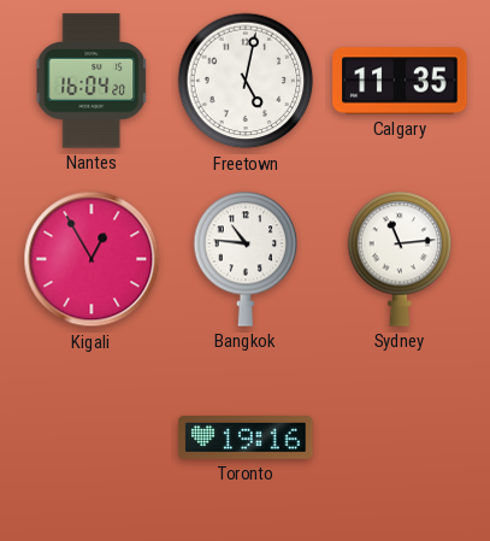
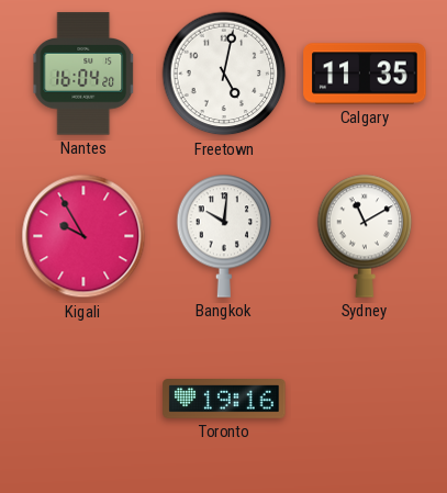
Kigali: 12:55 -> 9:55 (83, 236)
Bangkok: 10:46 -> 10:01 (224, 236)
Sydney: 11:14 -> 11:10 (365, 236)
